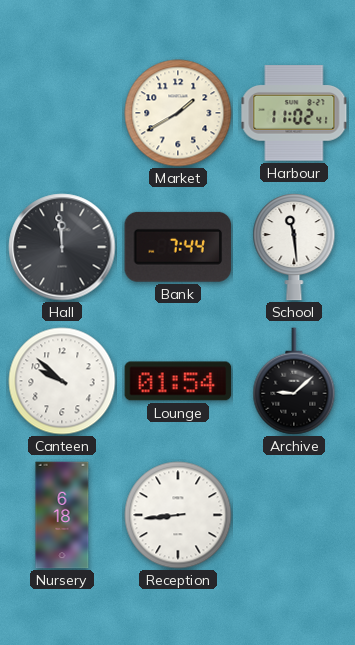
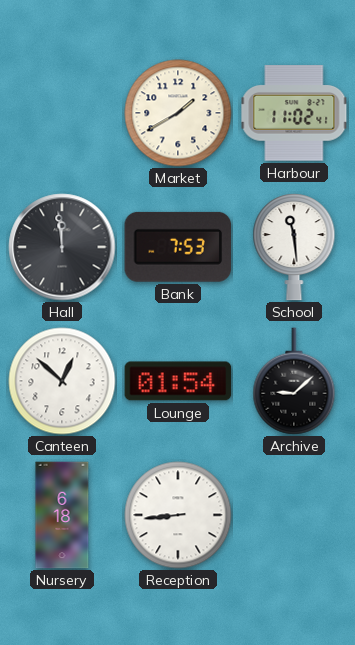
Bank: 7:44 -> 7:53 (178, 247)
Canteen: 9:52 -> 12:52 (62, 381)
